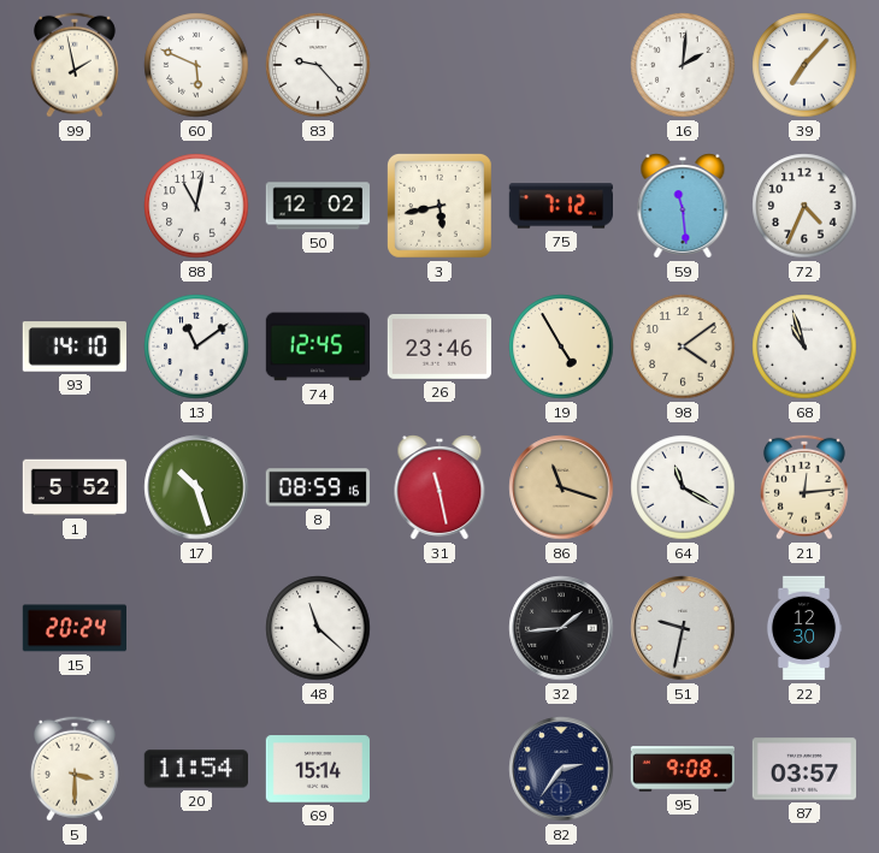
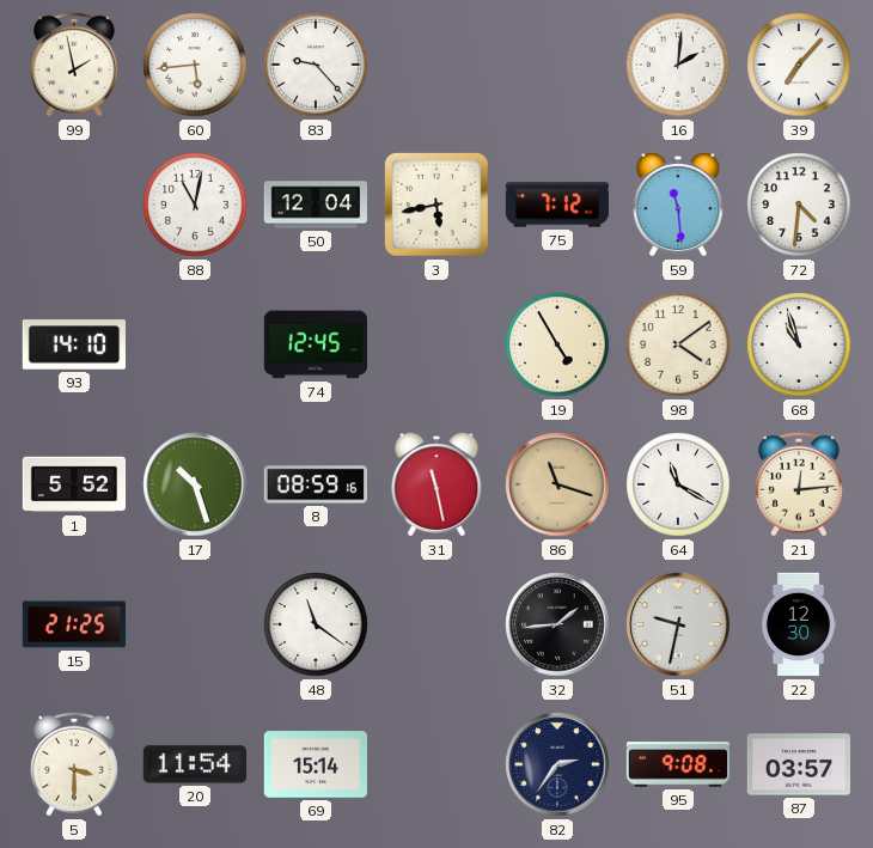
60: 5:49 -> 5:44 (195, 65)
50: 12:02 -> 12:04 (315, 205)
72: 4:34 -> 4:31 (799, 205)
13: 11:09 -> none (196, 346)
26: 23:46 -> none (438, 348)
15: 20:24 -> 21:25 (73, 624)
48: 11:22 -> 11:21 (316, 624)
